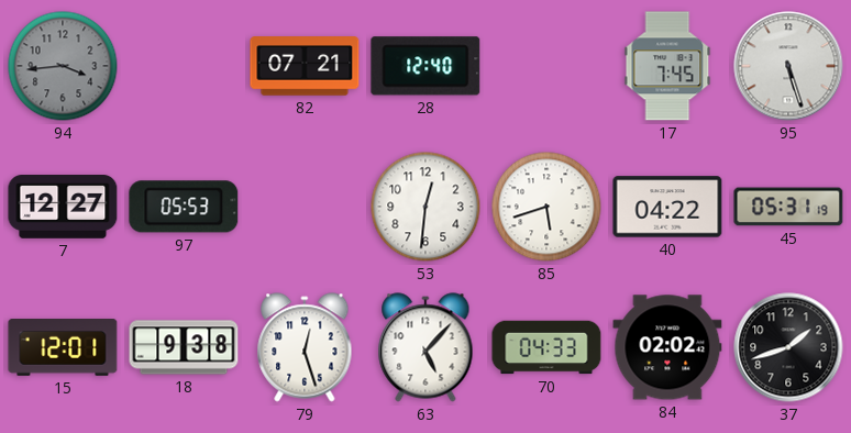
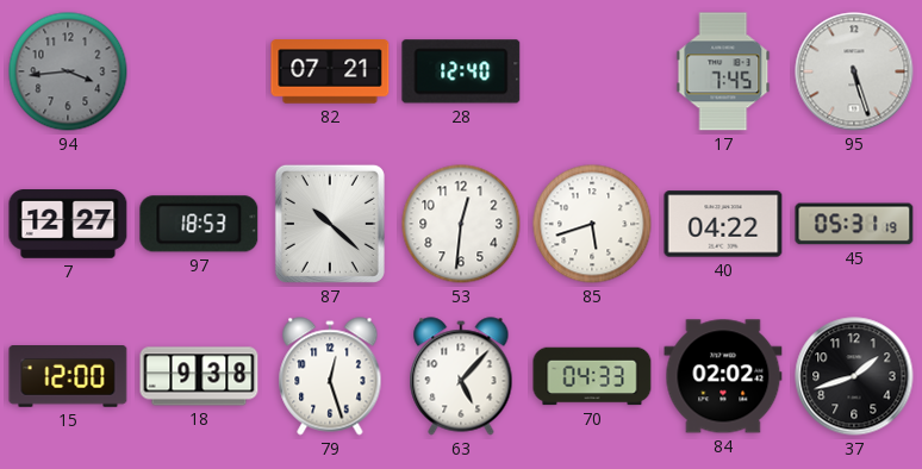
97: 05:53 -> 18:53 (199, 224)
87: none -> 10:22 (330, 224)
15: 12:01 -> 12:00 (68, 377)
